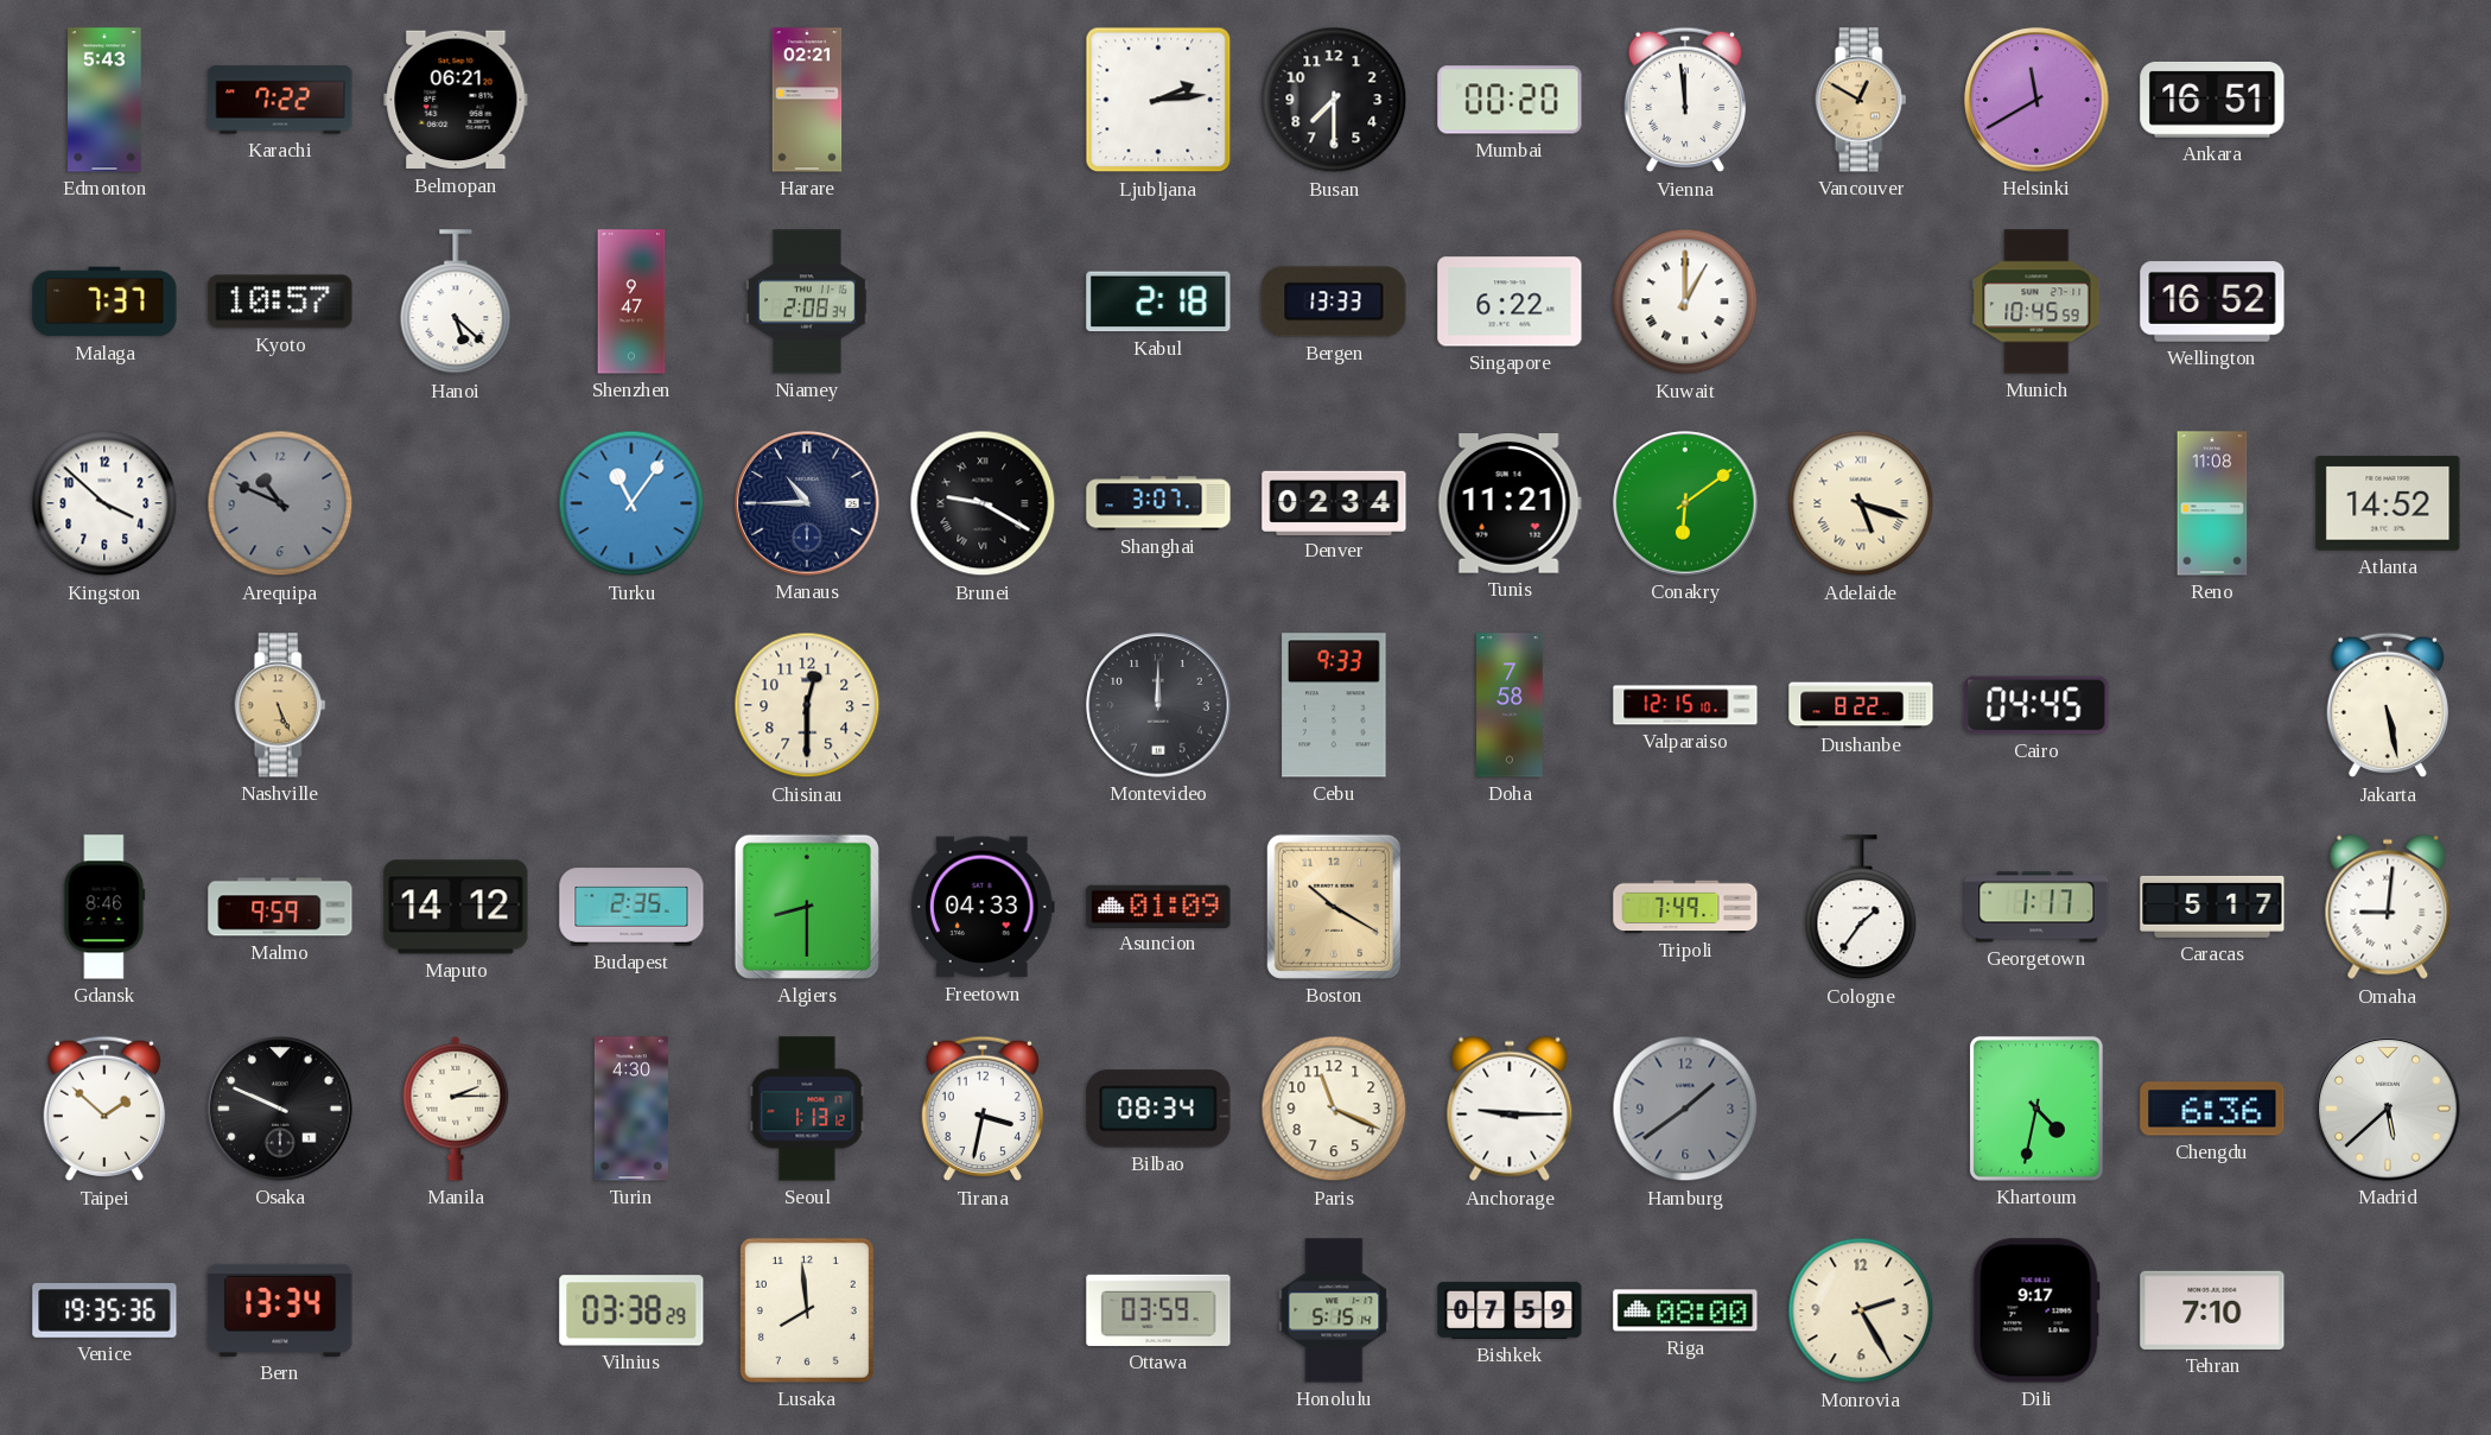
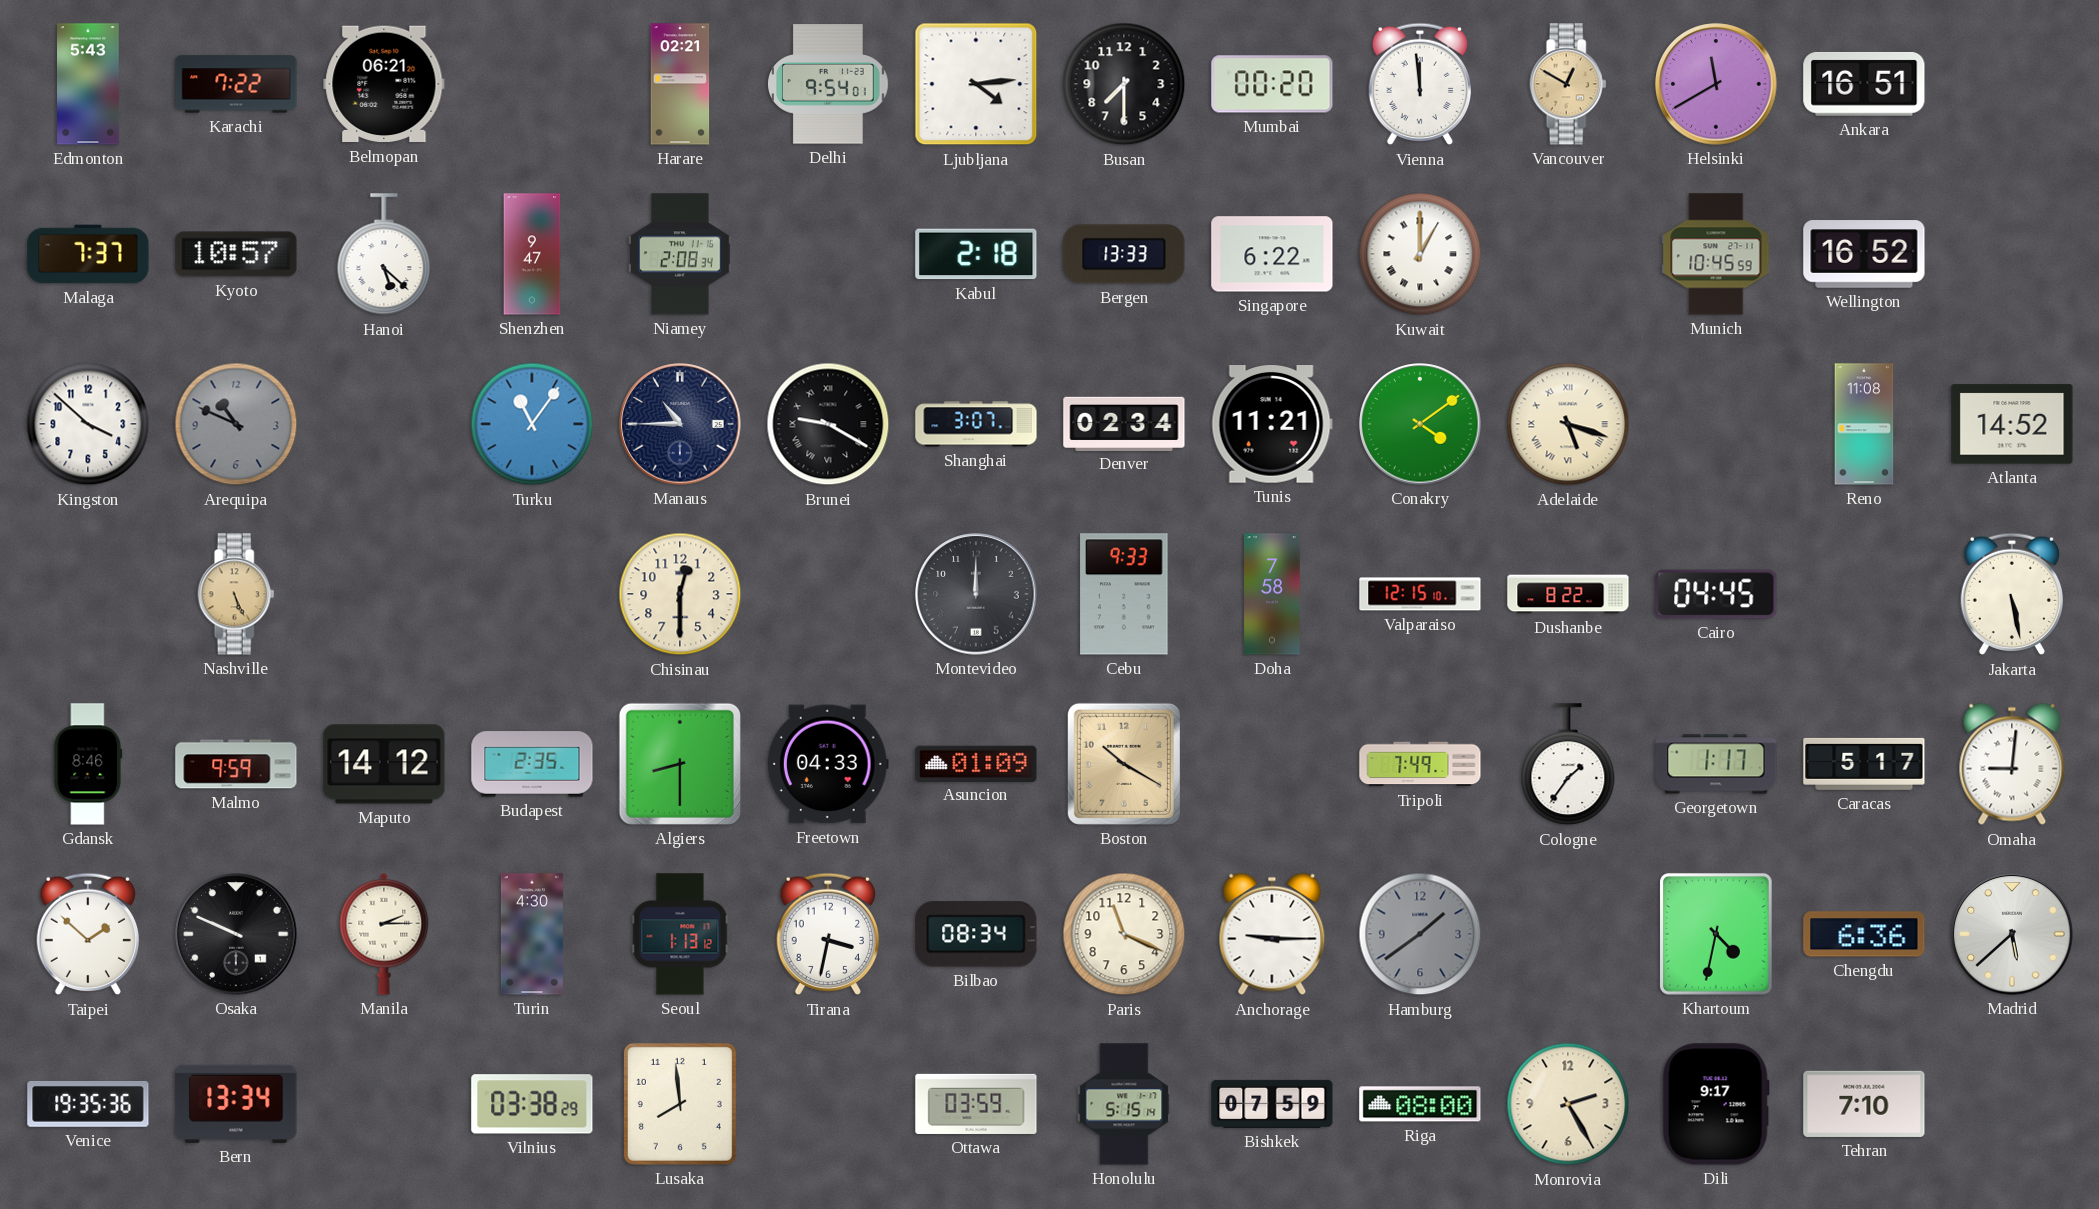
Delhi: none -> 9:54 (829, 84)
Ljubljana: 2:14 -> 4:14 (976, 84)
Conakry: 6:09 -> 4:09 (1420, 424)
